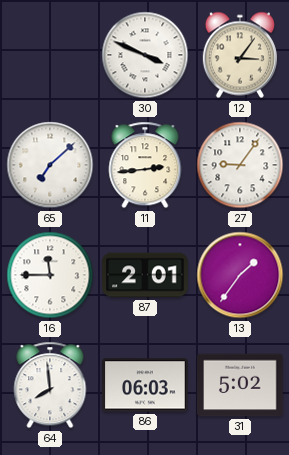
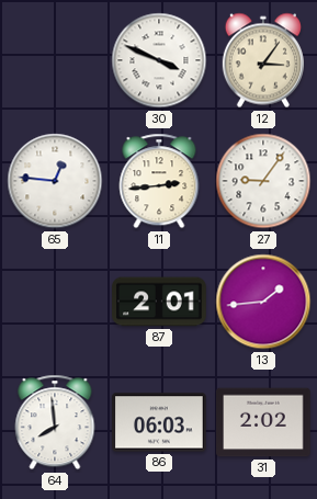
65: 7:08 -> 12:46 (55, 181)
16: 11:45 -> none (50, 275)
13: 1:36 -> 1:44 (263, 302)
31: 5:02 -> 2:02 (263, 422)
